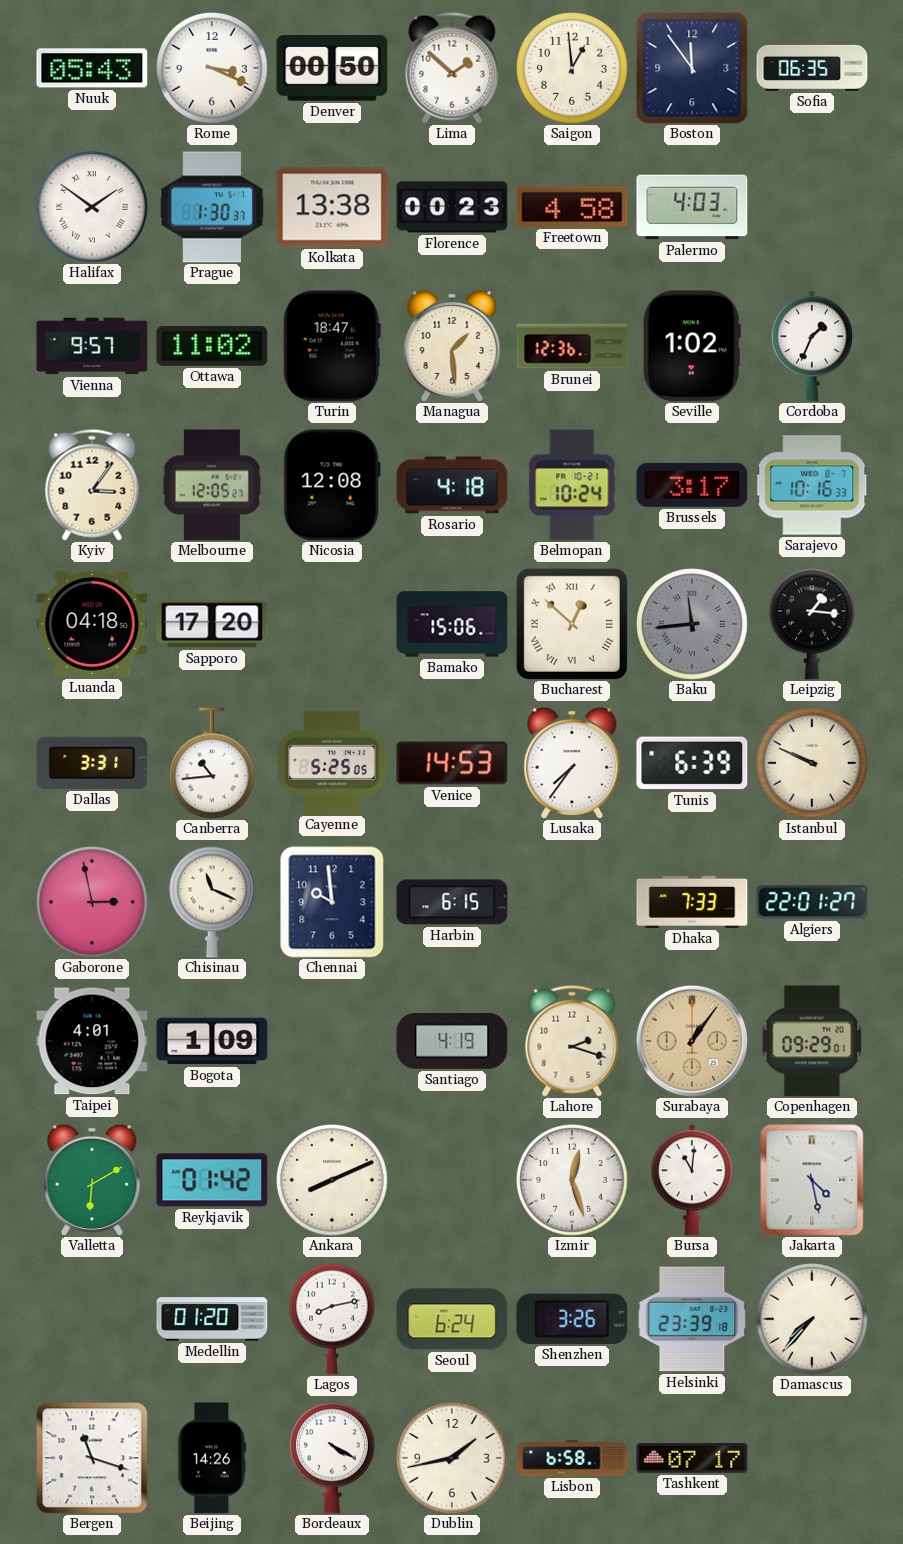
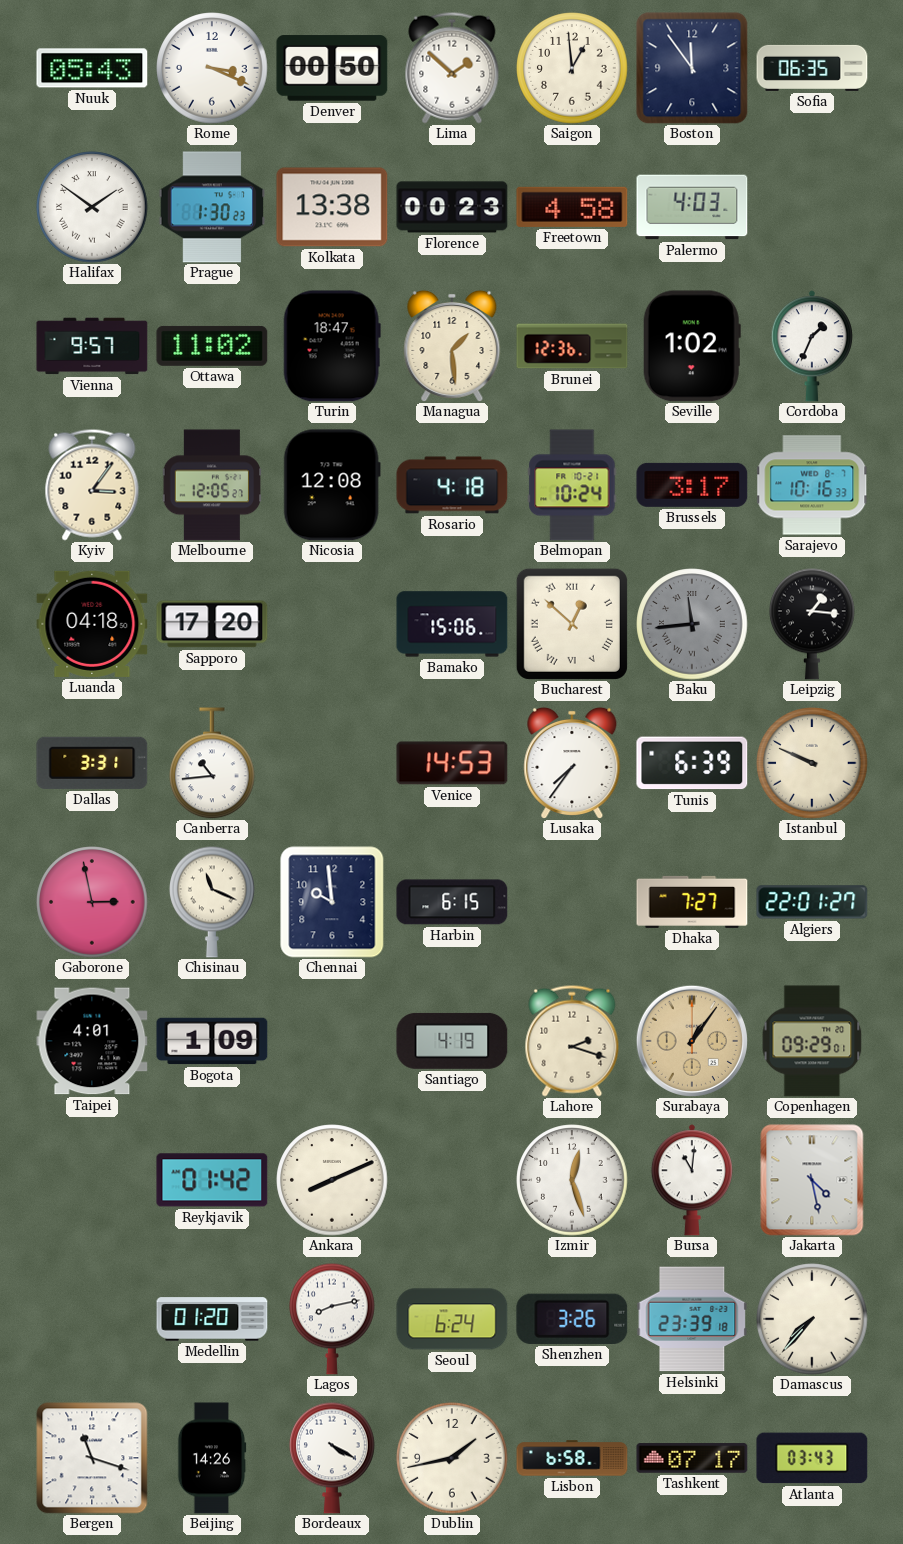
Prague: 1:30:37 -> 1:30:23 (212, 207)
Cayenne: 5:25 -> none (332, 762)
Dhaka: 7:33 -> 7:27 (692, 902)
Valletta: 6:10 -> none (92, 1179)
Atlanta: none -> 03:43 (812, 1458)
